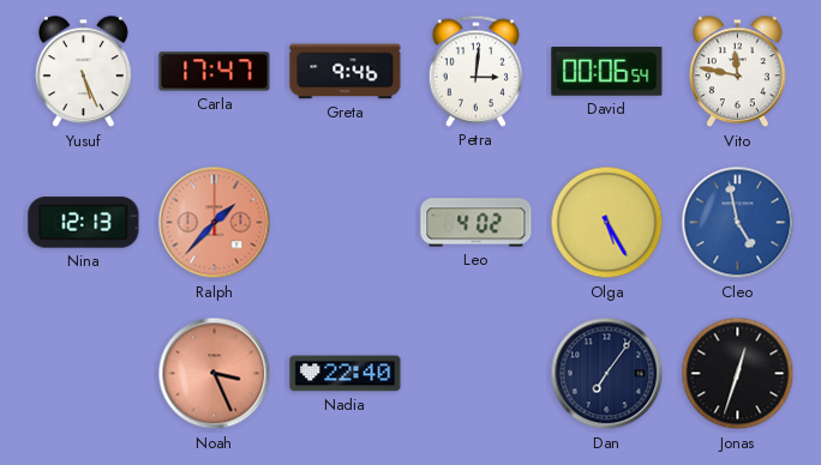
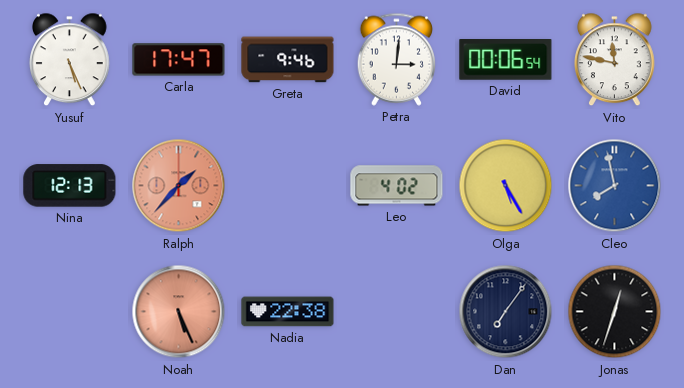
Cleo: 4:58 -> 7:58 (615, 186)
Noah: 3:26 -> 5:26 (179, 312)
Nadia: 22:40 -> 22:38 (288, 312)
